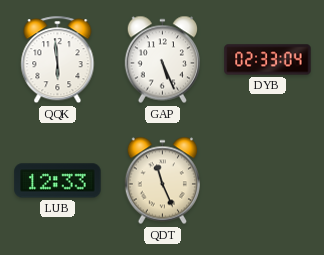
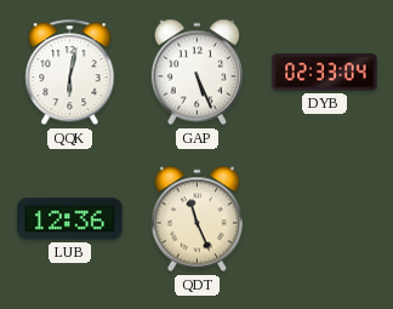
QQK: 5:59 -> 6:02 (70, 73)
LUB: 12:33 -> 12:36 (70, 219)
